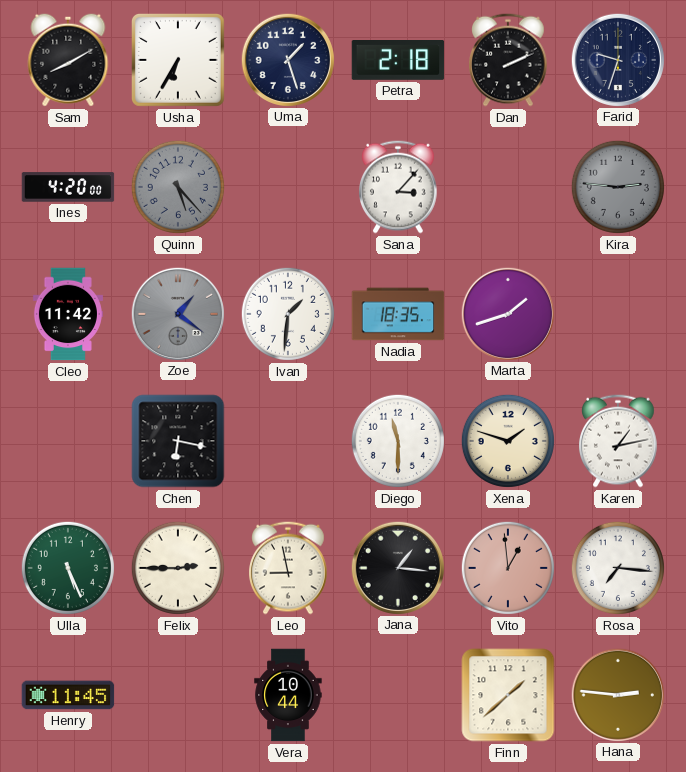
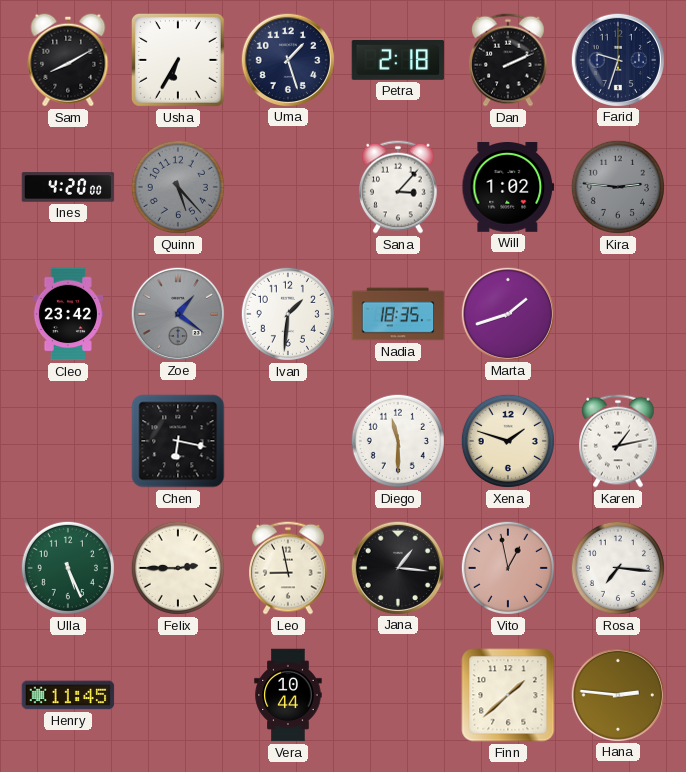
Will: none -> 1:02 (508, 188)
Cleo: 11:42 -> 23:42 (68, 314)
Vito: 12:59 -> 12:58 (508, 568)
